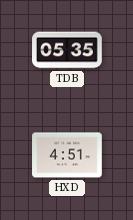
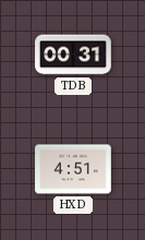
TDB: 05:35 -> 00:31 (73, 55)
